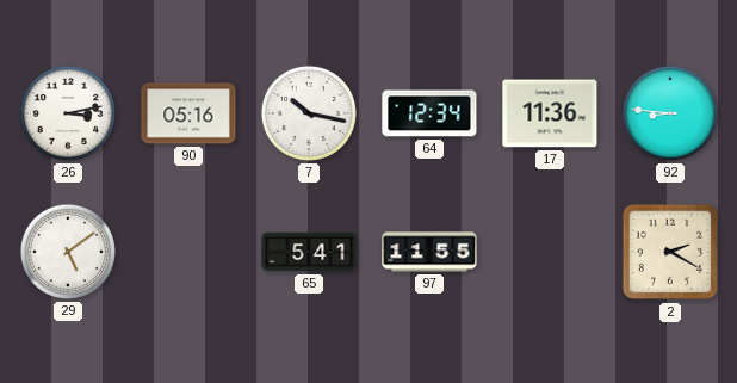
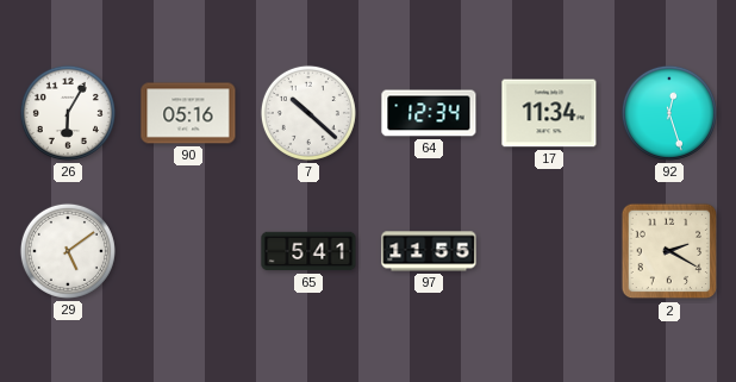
26: 3:13 -> 6:05 (68, 113)
7: 10:17 -> 10:22 (308, 113)
17: 11:36 -> 11:34 (549, 113)
92: 8:46 -> 12:27 (669, 113)
